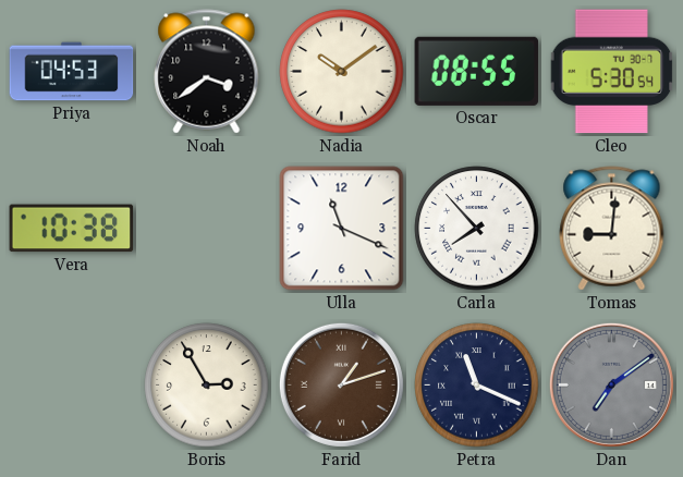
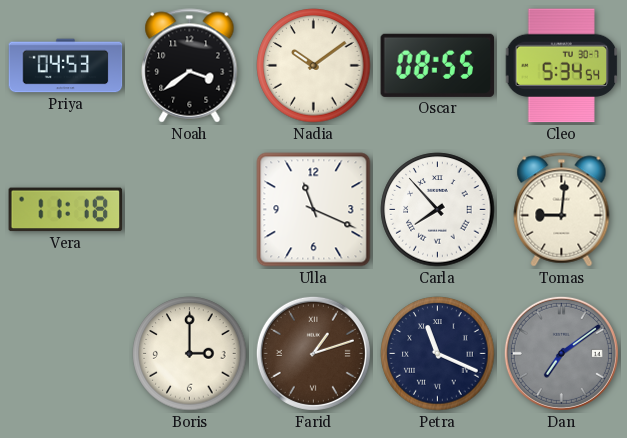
Cleo: 5:30 -> 5:34 (562, 66)
Vera: 10:38 -> 11:18 (66, 210)
Boris: 2:55 -> 3:00 (190, 354)
